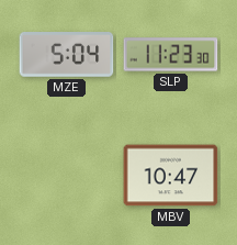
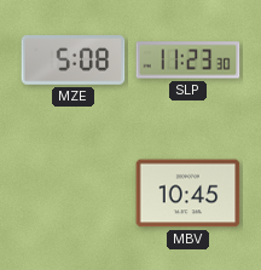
MZE: 5:04 -> 5:08 (74, 61)
MBV: 10:47 -> 10:45 (188, 194)
